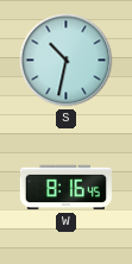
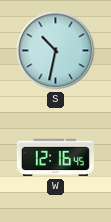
W: 8:16 -> 12:16 (55, 158)
